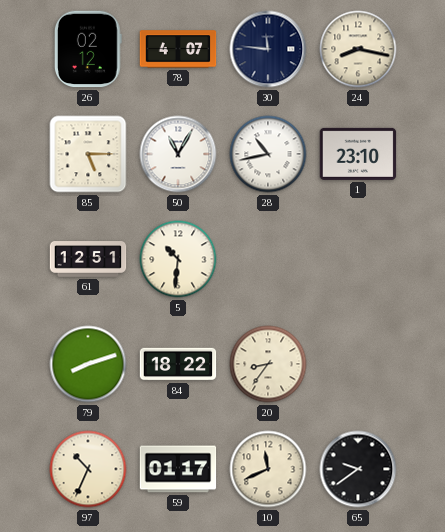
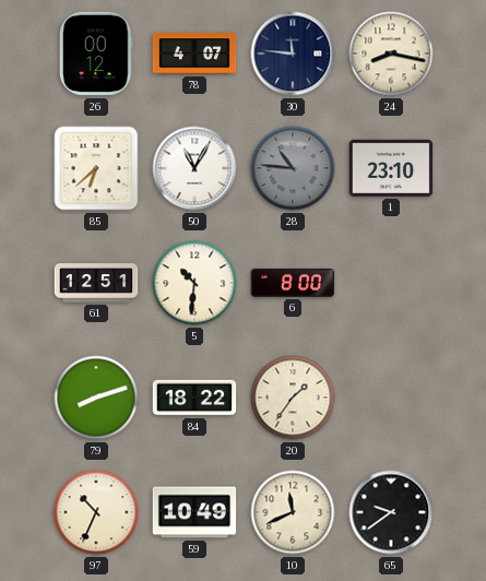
26: 02:12 -> 00:12 (97, 54)
85: 5:15 -> 6:38 (96, 168)
28: 10:43 -> 10:46 (293, 168)
28 dial: white -> grey (293, 168)
6: none -> 8:00 (293, 283)
20: 8:36 -> 1:36 (293, 398)
59: 01:17 -> 10:49 (194, 512)
